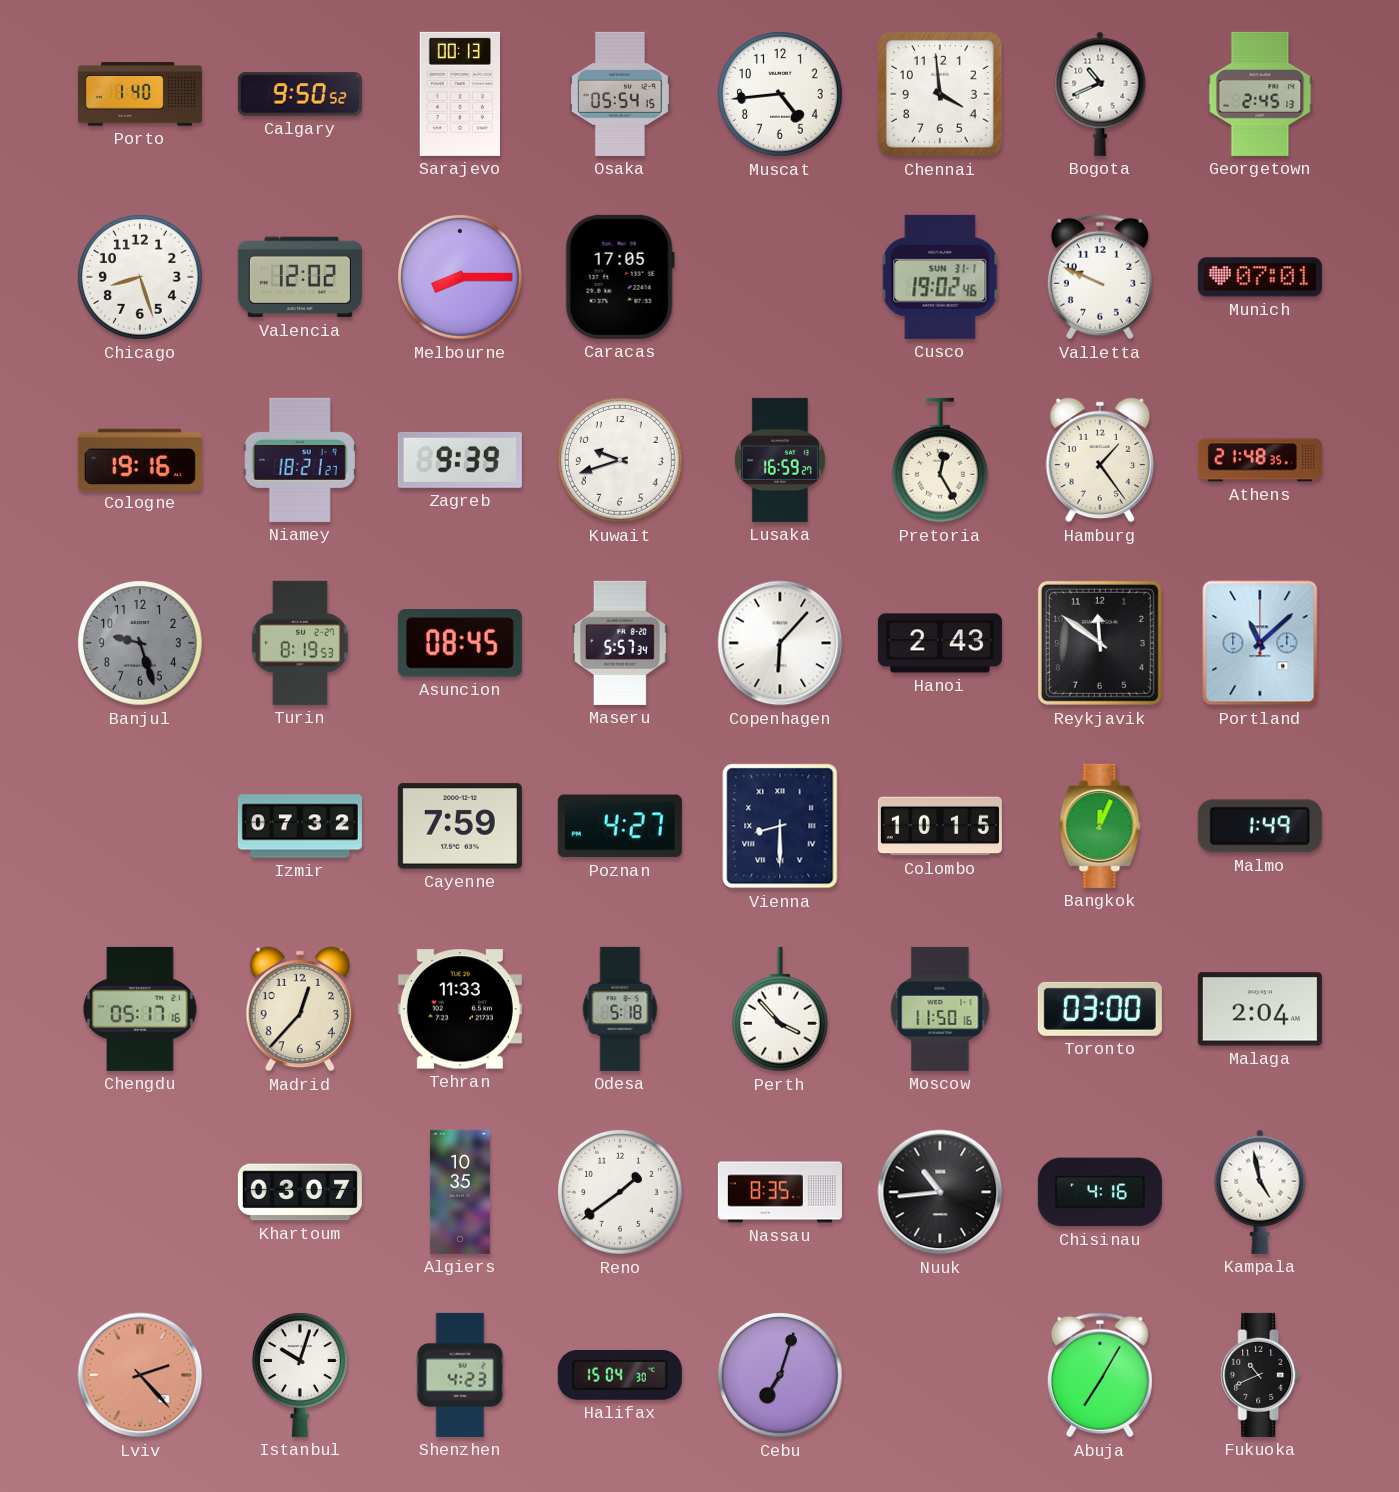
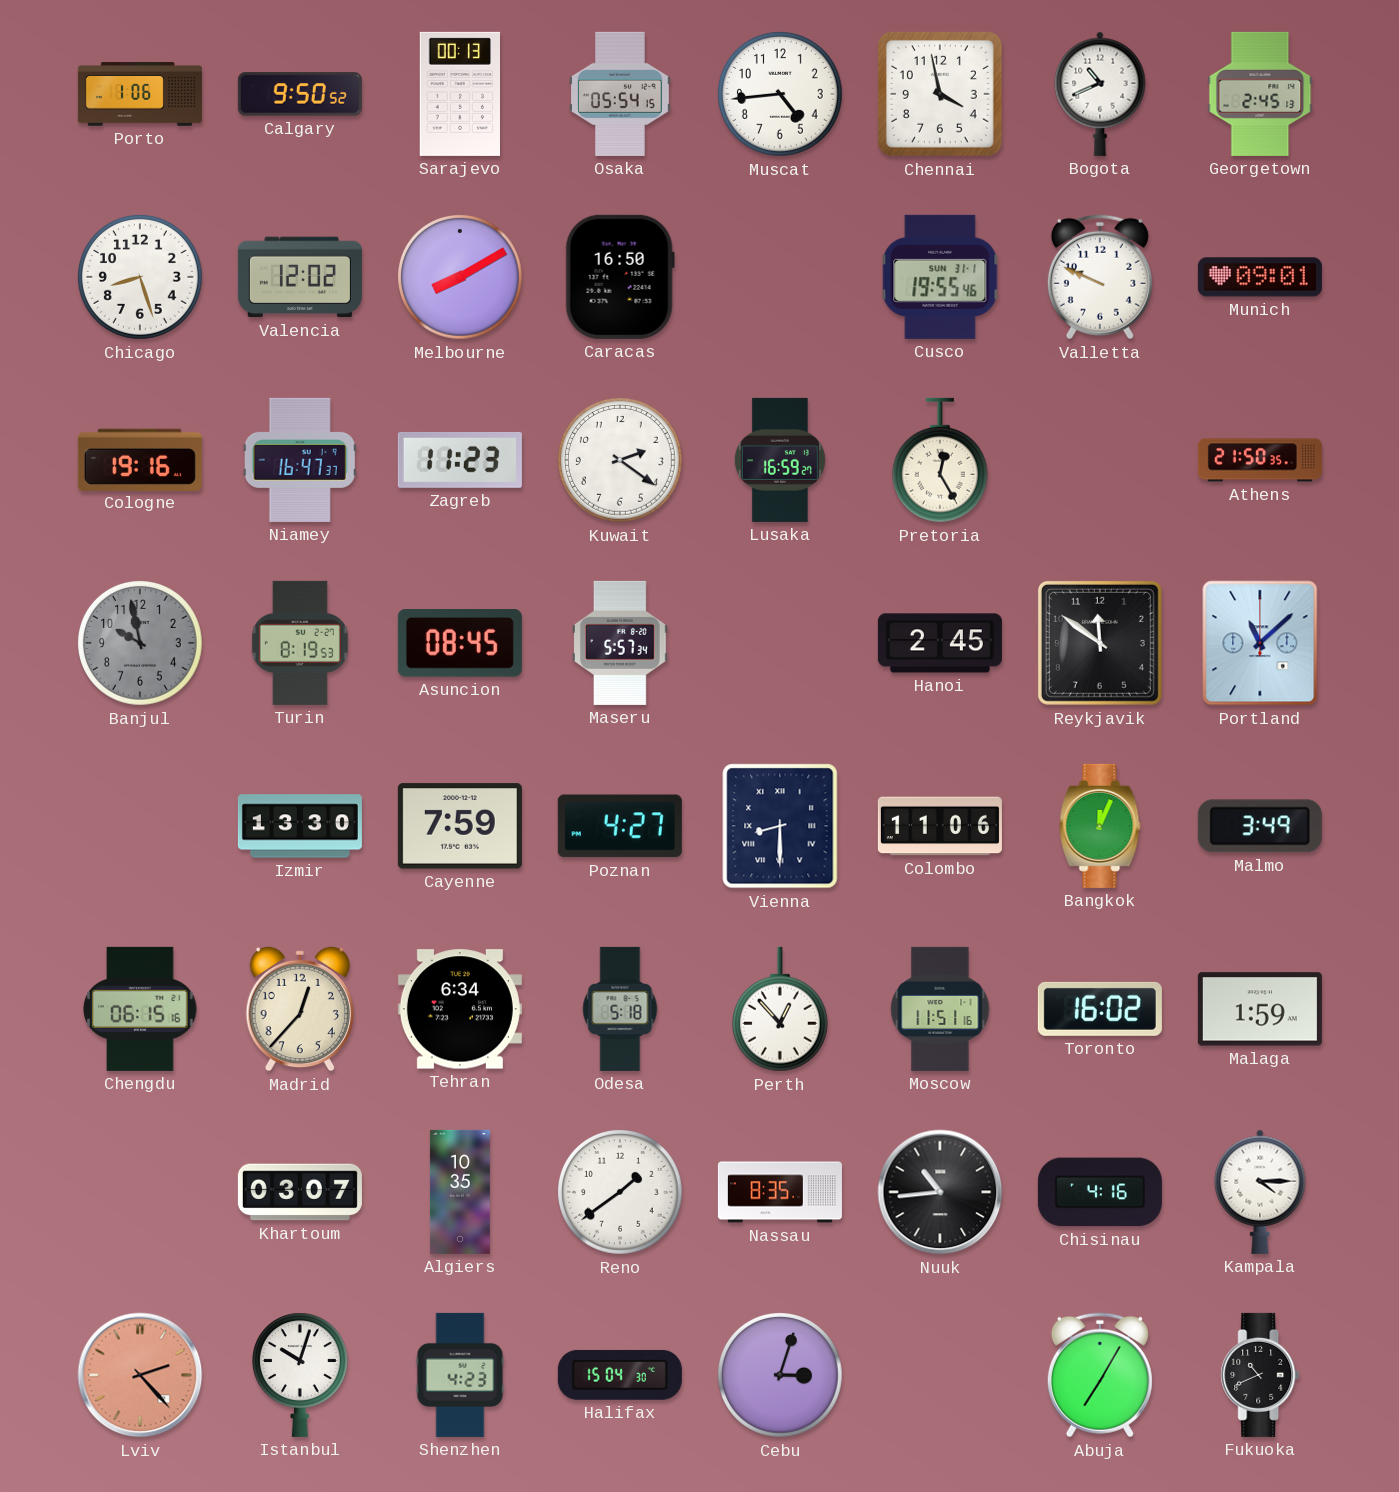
Porto: 1:40 -> 1:06 (140, 94)
Chennai: 3:59 -> 3:58 (940, 94)
Melbourne: 8:15 -> 8:10 (461, 278)
Caracas: 17:05 -> 16:50 (620, 277)
Cusco: 19:02 -> 19:55 (940, 277)
Munich: 07:01 -> 09:01 (1260, 277)
Niamey: 18:21 -> 16:47 (300, 460)
Zagreb: 9:39 -> 11:23 (460, 460)
Kuwait: 9:42 -> 2:21 (621, 461)
Hamburg: 1:24 -> none (1100, 460)
Athens: 21:48 -> 21:50 (1260, 460)
Banjul: 9:27 -> 9:58 (141, 644)
Copenhagen: 6:07 -> none (780, 643)
Hanoi: 2:43 -> 2:45 (940, 643)
Izmir: 07:32 -> 13:30 (300, 826)
Colombo: 10:15 -> 11:06 (940, 826)
Malmo: 1:49 -> 3:49 (1260, 826)
Chengdu: 05:17 -> 06:15 (140, 1009)
Tehran: 11:33 -> 6:34 (460, 1009)
Perth: 3:53 -> 12:53 (780, 1009)
Moscow: 11:50 -> 11:51 (940, 1009)
Toronto: 03:00 -> 16:02 (1100, 1009)
Malaga: 2:04 -> 1:59 (1260, 1009)
Kampala: 4:58 -> 4:15 (1260, 1192)
Cebu: 7:03 -> 3:03 (781, 1376)
